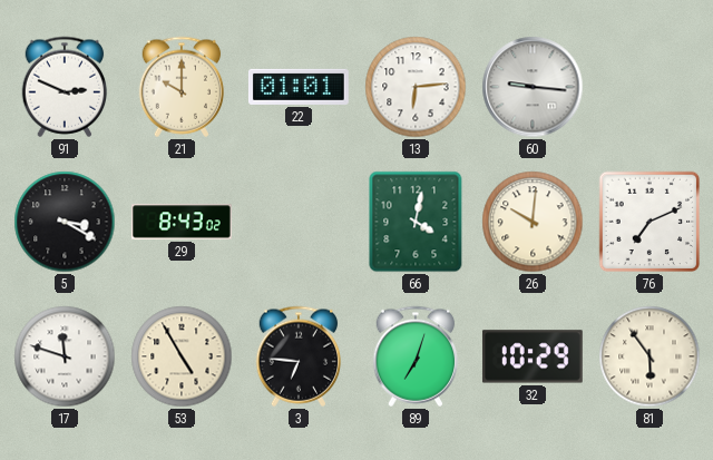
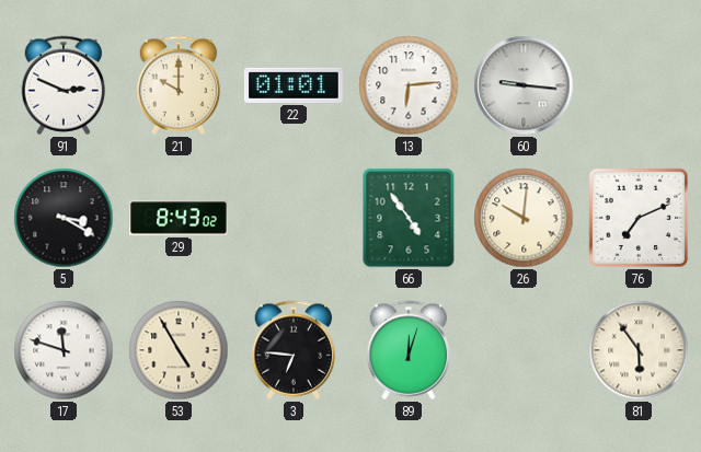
66: 4:02 -> 4:54 (409, 218)
89: 7:03 -> 12:03 (409, 350)
32: 10:29 -> none (533, 356)
